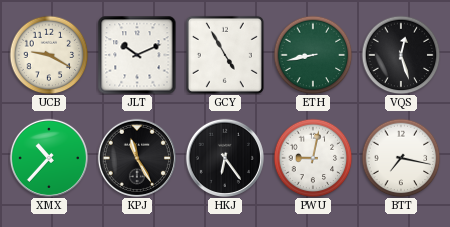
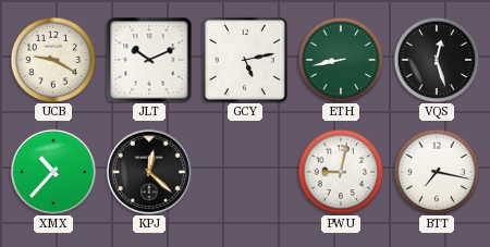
GCY: 4:55 -> 5:13 (245, 60)
KPJ: 11:25 -> 12:22 (149, 172)
HKJ: 6:24 -> none (225, 158)
